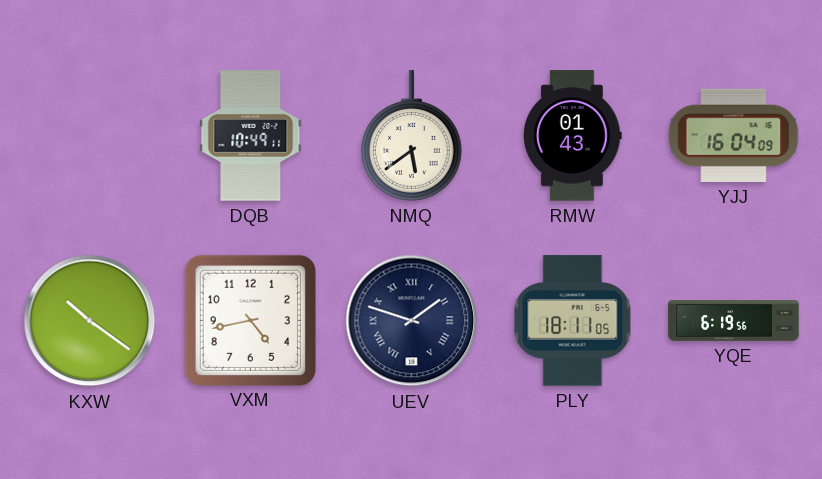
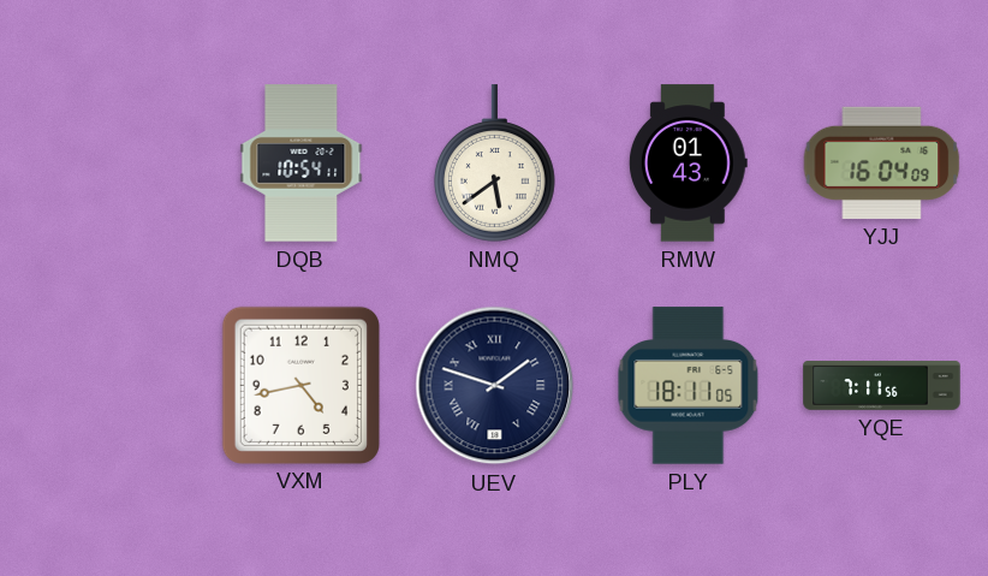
DQB: 10:49 -> 10:54 (302, 164)
KXW: 10:21 -> none (90, 321)
YQE: 6:19 -> 7:11 (882, 386)
